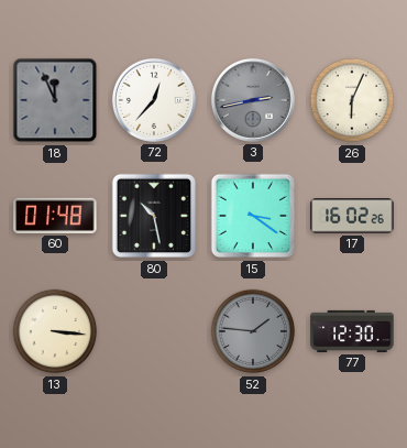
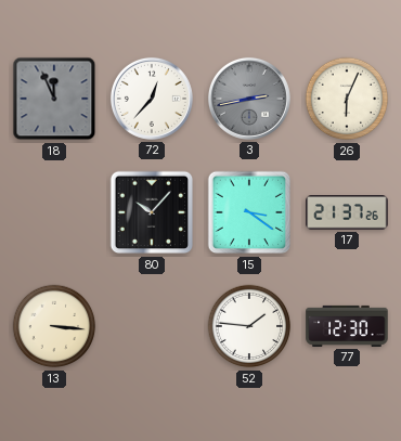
60: 01:48 -> none (55, 216)
80: 10:28 -> 10:07 (152, 212)
17: 16:02 -> 21:37 (347, 212)
52 dial: grey -> white (249, 326)
